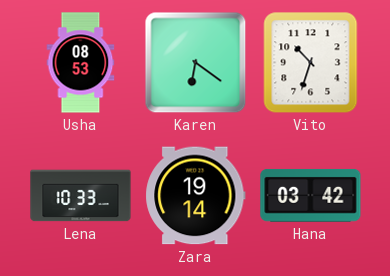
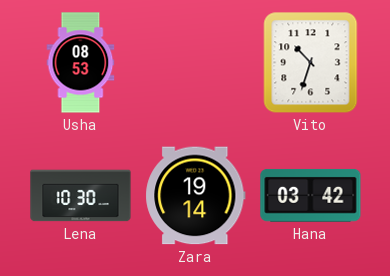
Karen: 6:21 -> none (196, 63)
Lena: 10:33 -> 10:30 (81, 196)
